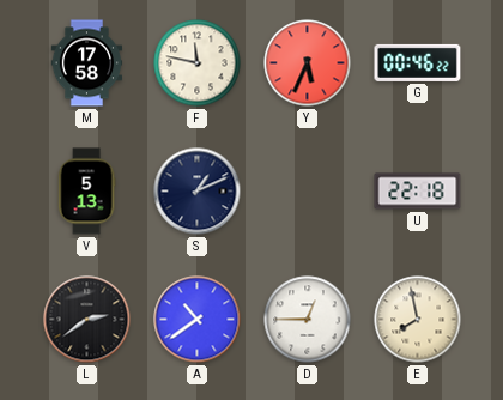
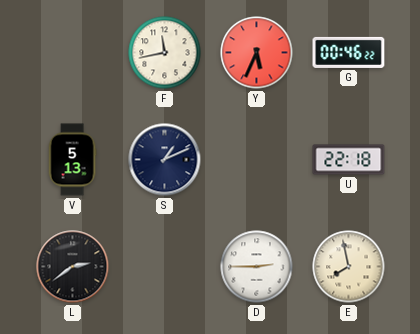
M: 17:58 -> none (87, 63)
F: 11:47 -> 11:43 (165, 53)
A: 10:39 -> none (198, 320)
D: 12:45 -> 2:45 (257, 267)
